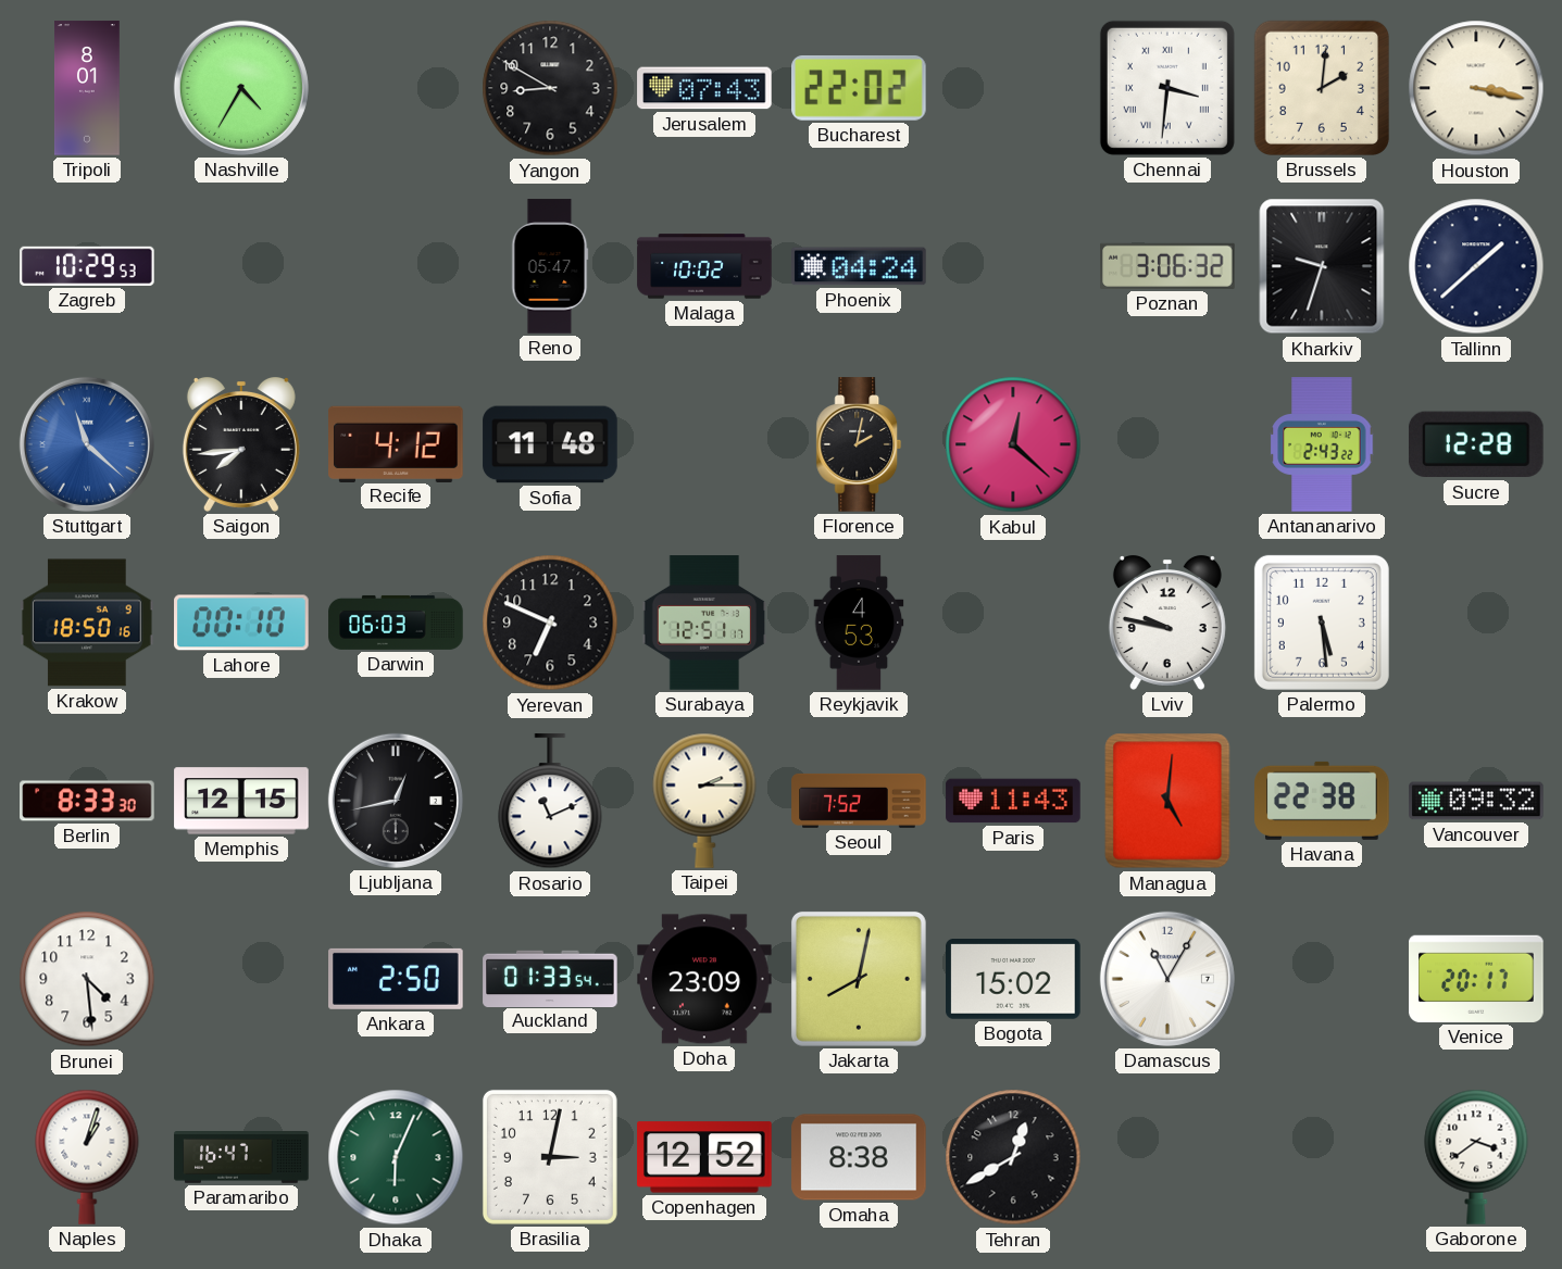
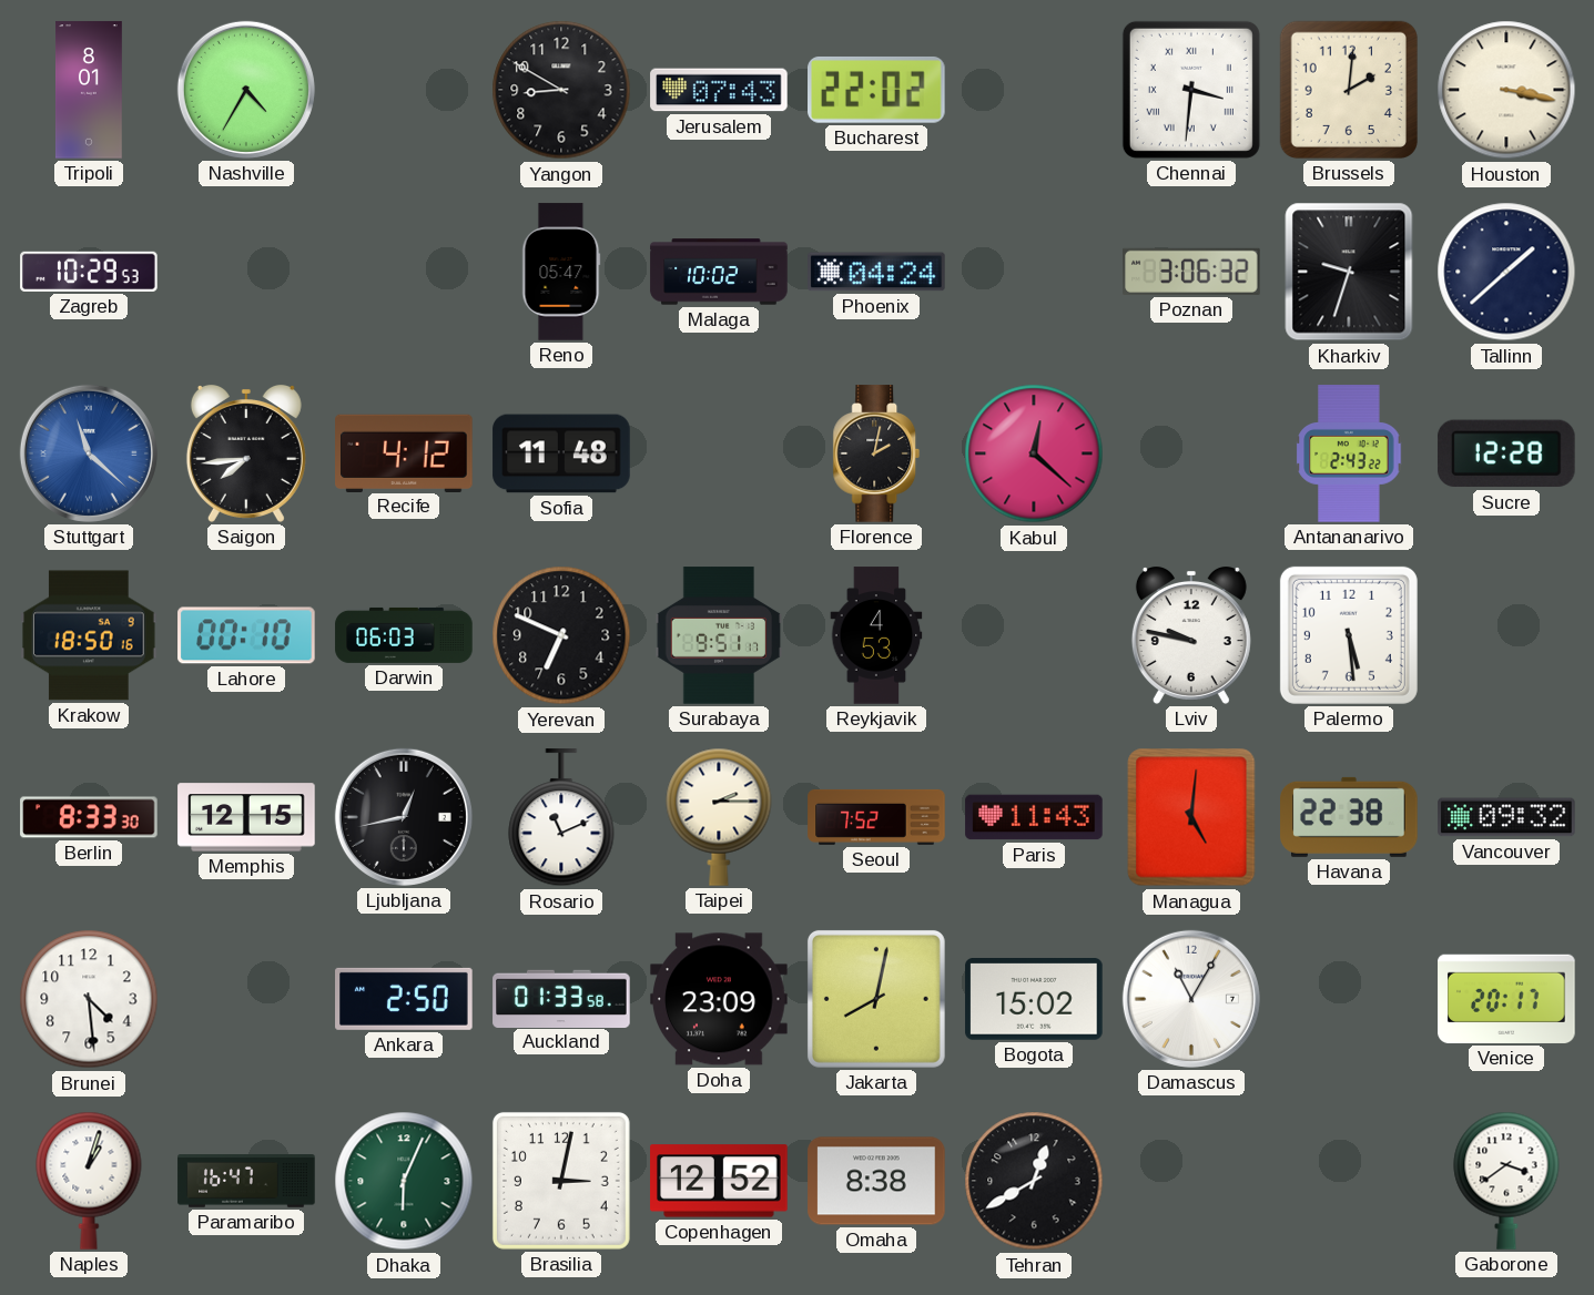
Surabaya: 12:51 -> 9:51 (719, 635)
Auckland: 01:33:54 -> 01:33:58 (561, 998)
